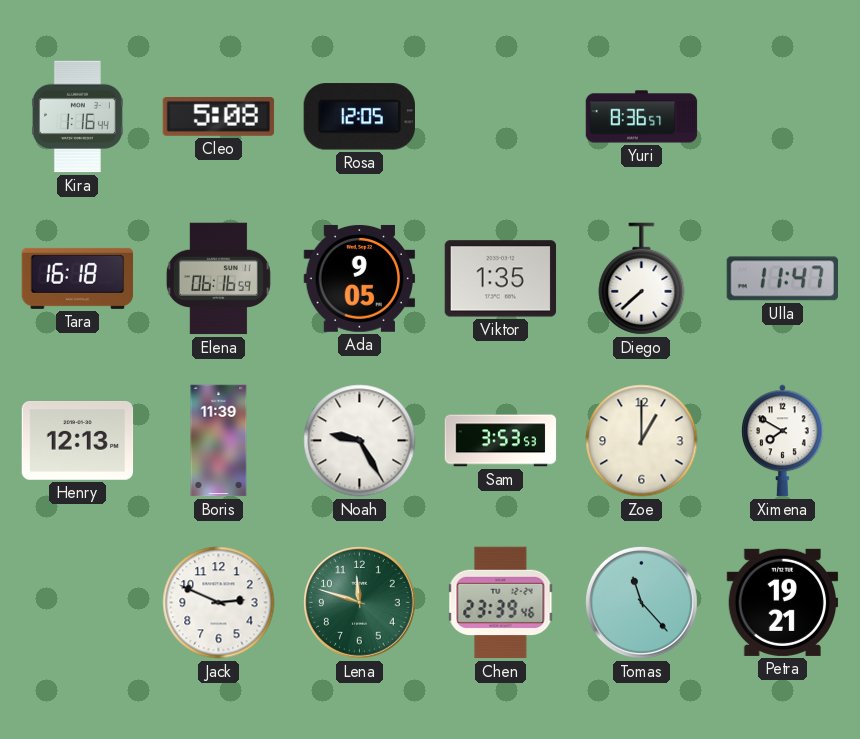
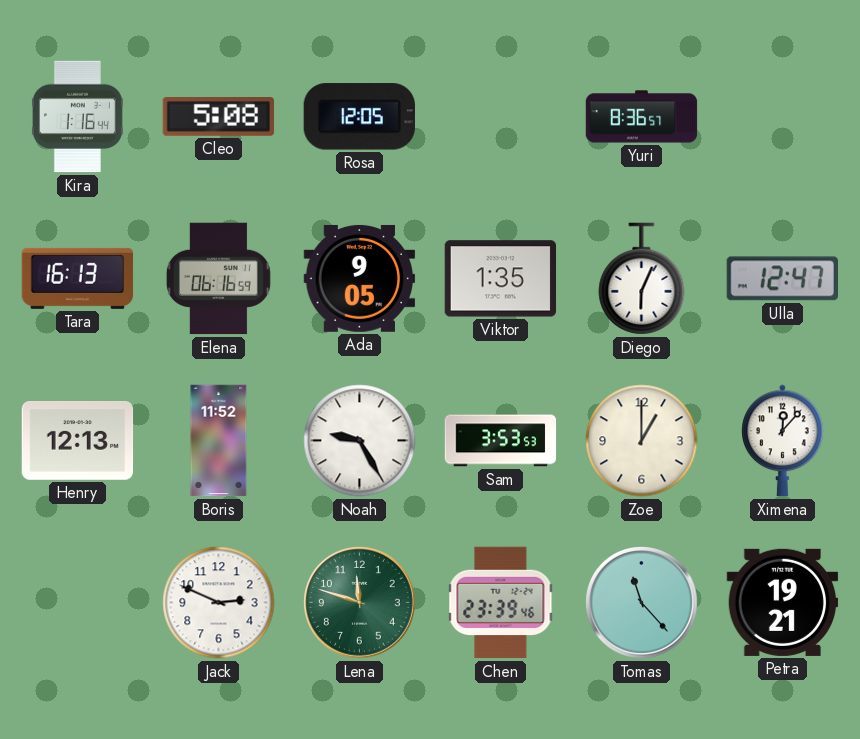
Tara: 16:18 -> 16:13 (78, 278)
Diego: 7:38 -> 6:04 (642, 279)
Ulla: 11:47 -> 12:47 (782, 279)
Boris: 11:39 -> 11:52 (219, 441)
Ximena: 7:50 -> 12:07 (783, 441)
